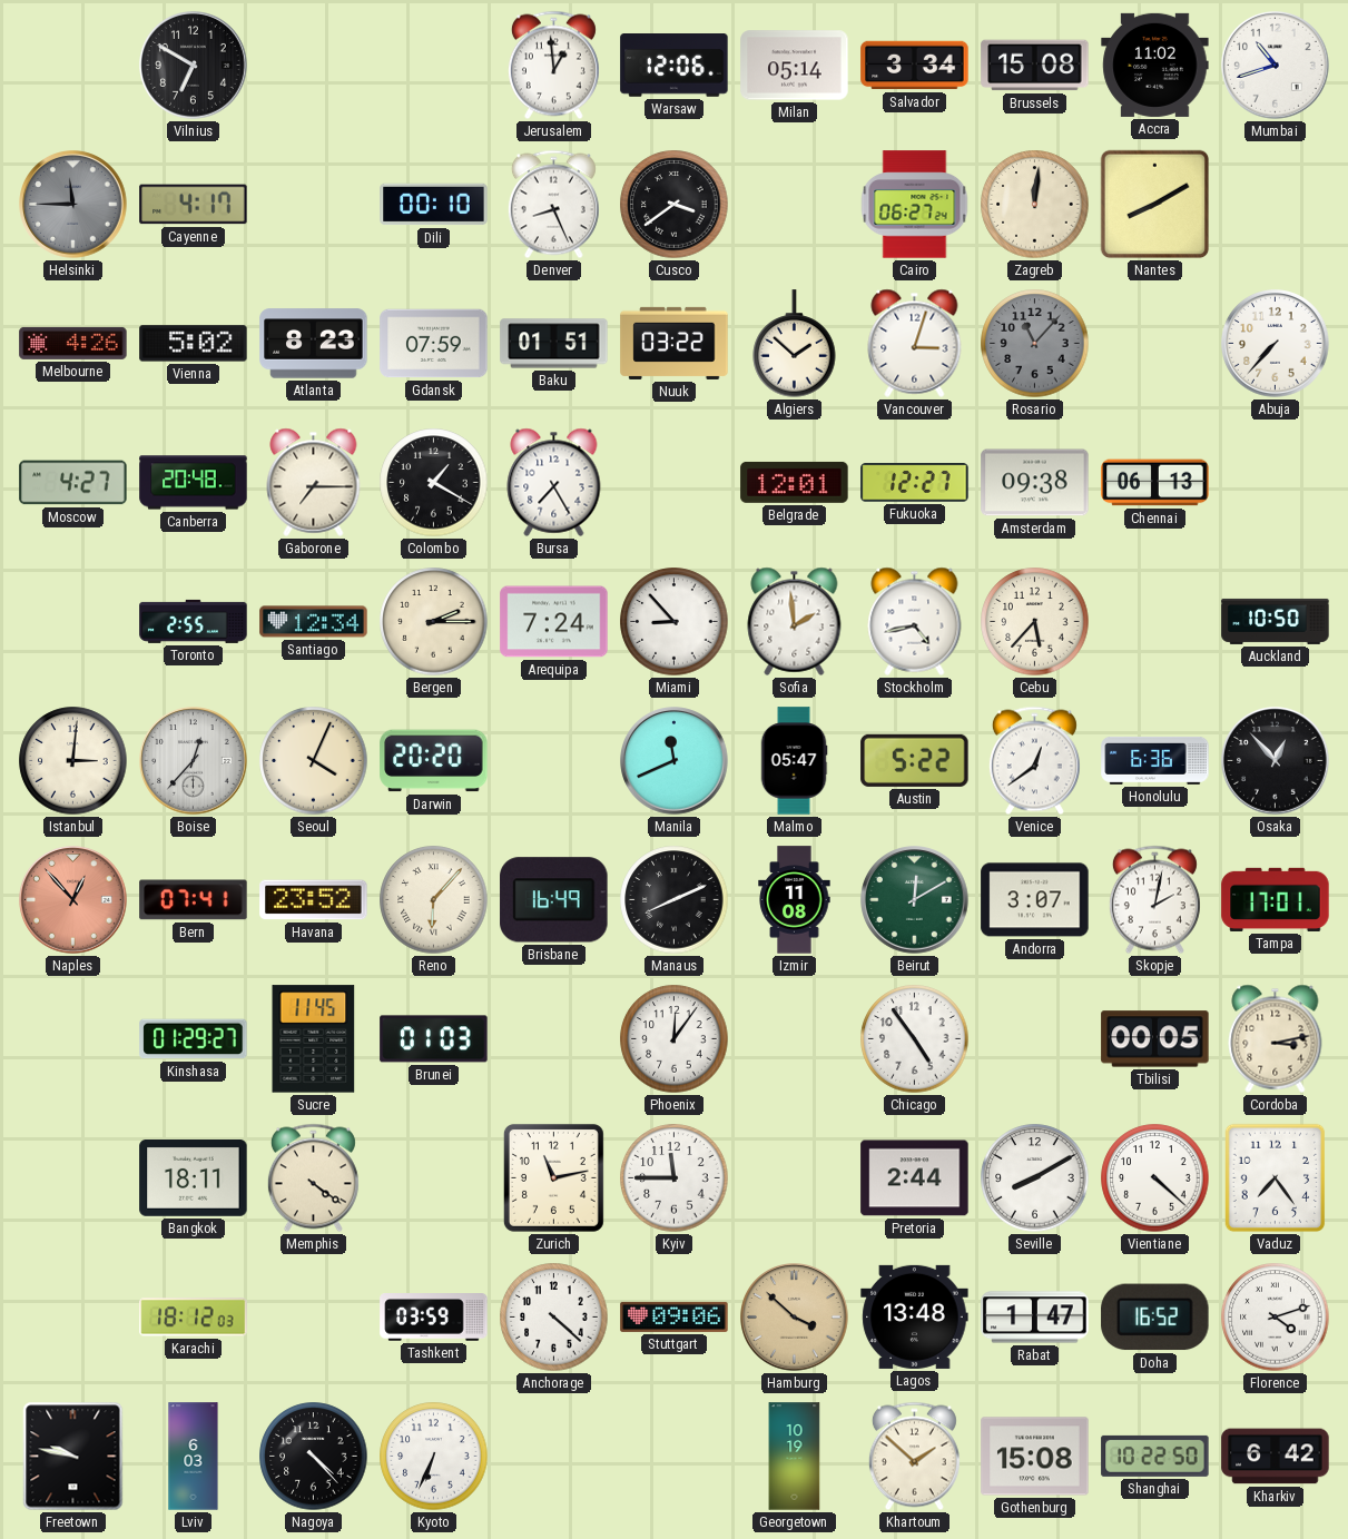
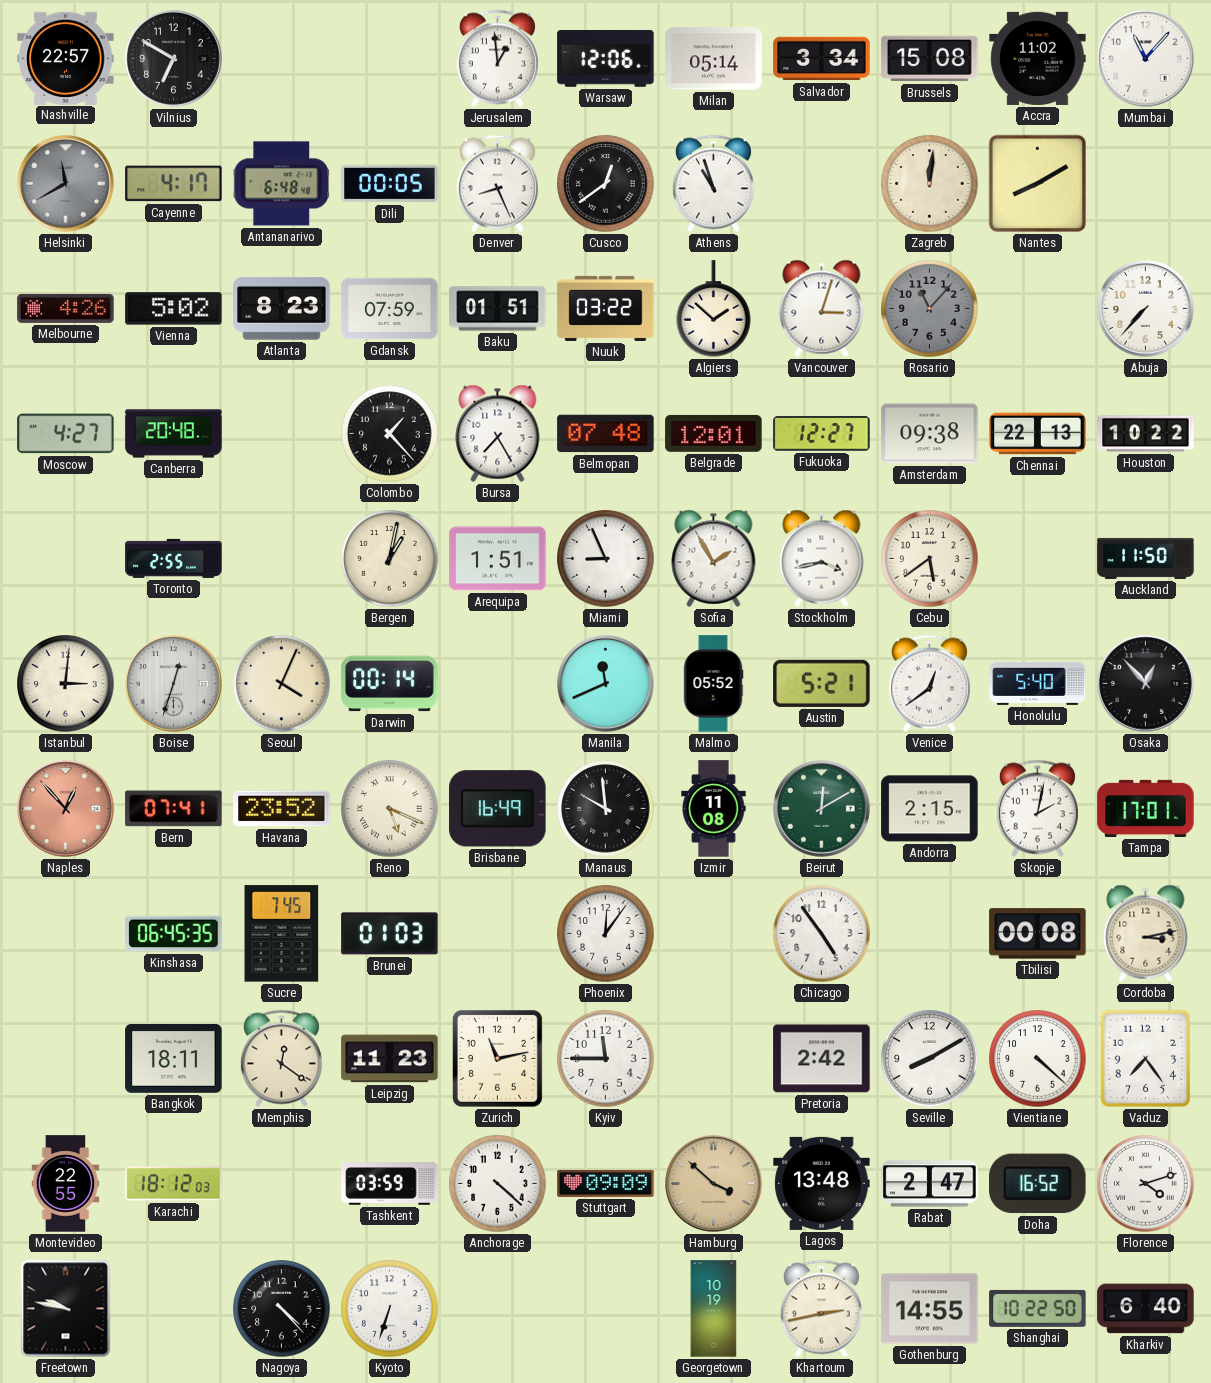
Nashville: none -> 22:57 (66, 58)
Mumbai: 10:42 -> 11:07 (1146, 59)
Helsinki: 11:45 -> 11:40 (66, 184)
Antananarivo: none -> 6:48 (282, 184)
Dili: 00:10 -> 00:05 (390, 184)
Cusco: 3:39 -> 12:39 (606, 184)
Athens: none -> 10:57 (713, 184)
Cairo: 06:27 -> none (915, 205)
Gaborone: 7:15 -> none (314, 482)
Colombo: 1:20 -> 1:23 (390, 434)
Belmopan: none -> 07:48 (606, 434)
Chennai: 06:13 -> 22:13 (1038, 434)
Houston: none -> 10:22 (1146, 434)
Santiago: 12:34 -> none (314, 622)
Bergen: 2:15 -> 1:02 (390, 559)
Arequipa: 7:24 -> 1:51 (498, 559)
Miami: 8:53 -> 8:56 (606, 559)
Sofia: 1:59 -> 1:55 (714, 558)
Stockholm: 4:43 -> 3:43 (822, 558)
Cebu: 5:37 -> 5:39 (930, 559)
Auckland: 10:50 -> 11:50 (1146, 558)
Boise: 12:37 -> 12:33 (174, 684)
Darwin: 20:20 -> 00:14 (390, 684)
Malmo: 05:47 -> 05:52 (713, 684)
Austin: 5:22 -> 5:21 (822, 683)
Honolulu: 6:36 -> 5:40 (1038, 683)
Reno: 6:07 -> 5:19 (390, 809)
Manaus: 8:11 -> 9:59 (606, 809)
Andorra: 3:07 -> 2:15 (930, 809)
Kinshasa: 01:29 -> 06:45 (174, 934)
Sucre: 11:45 -> 7:45 (282, 934)
Tbilisi: 00:05 -> 00:08 (1038, 934)
Memphis: 4:21 -> 12:21 (281, 1059)
Leipzig: none -> 11:23 (390, 1059)
Pretoria: 2:44 -> 2:42 (822, 1059)
Montevideo: none -> 22:55 (66, 1184)
Stuttgart: 09:06 -> 09:09 (606, 1183)
Rabat: 1:47 -> 2:47 (930, 1184)
Lviv: 6:03 -> none (194, 1457)
Kyoto: 6:34 -> 6:33 (390, 1309)
Khartoum: 1:52 -> 2:43 (821, 1309)
Gothenburg: 15:08 -> 14:55 (930, 1309)
Kharkiv: 6:42 -> 6:40 (1146, 1309)
